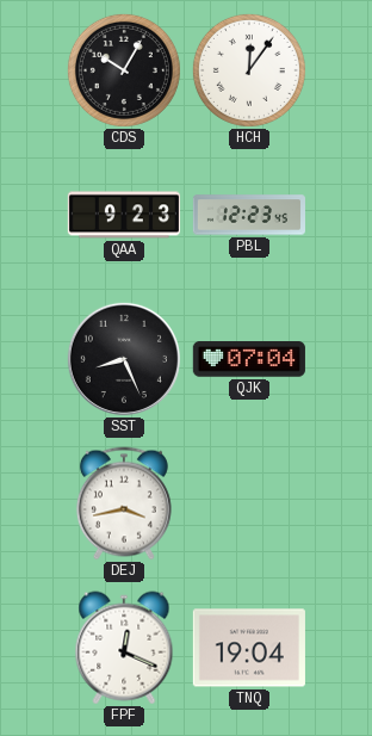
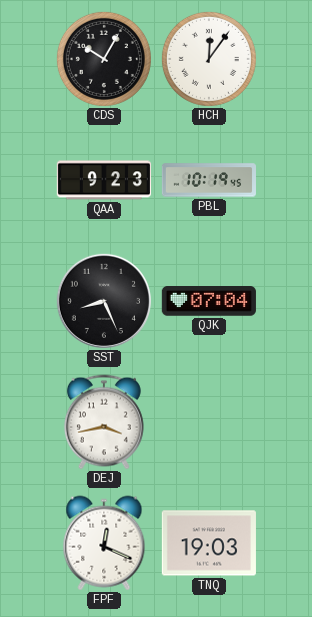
PBL: 12:23 -> 10:19 (209, 180)
TNQ: 19:04 -> 19:03 (209, 543)
